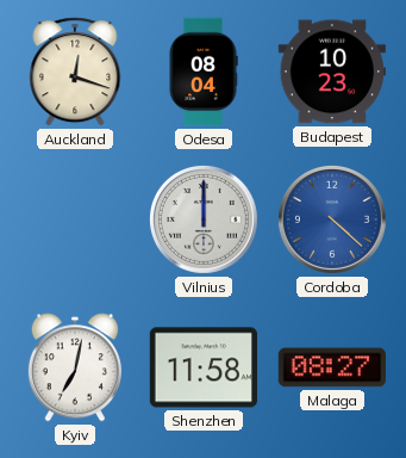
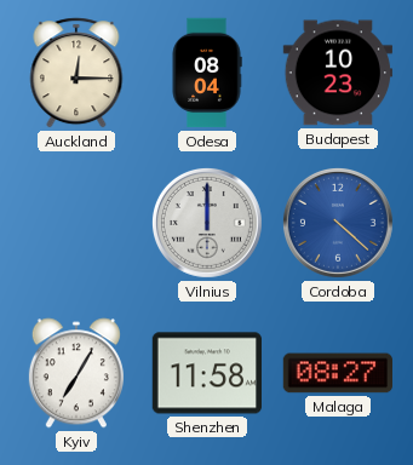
Auckland: 12:18 -> 12:15 (76, 73)
Kyiv: 7:02 -> 7:05 (76, 373)
